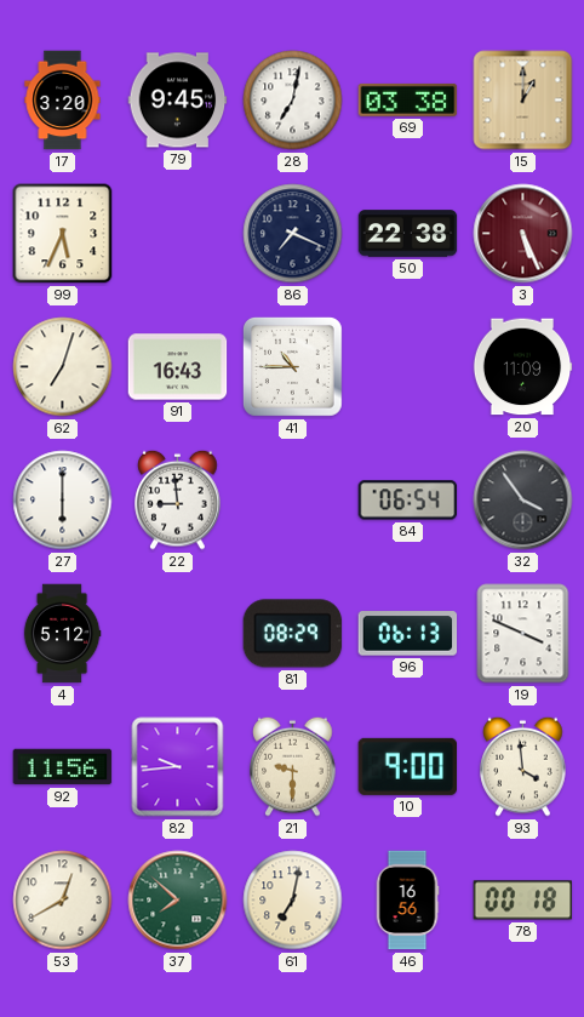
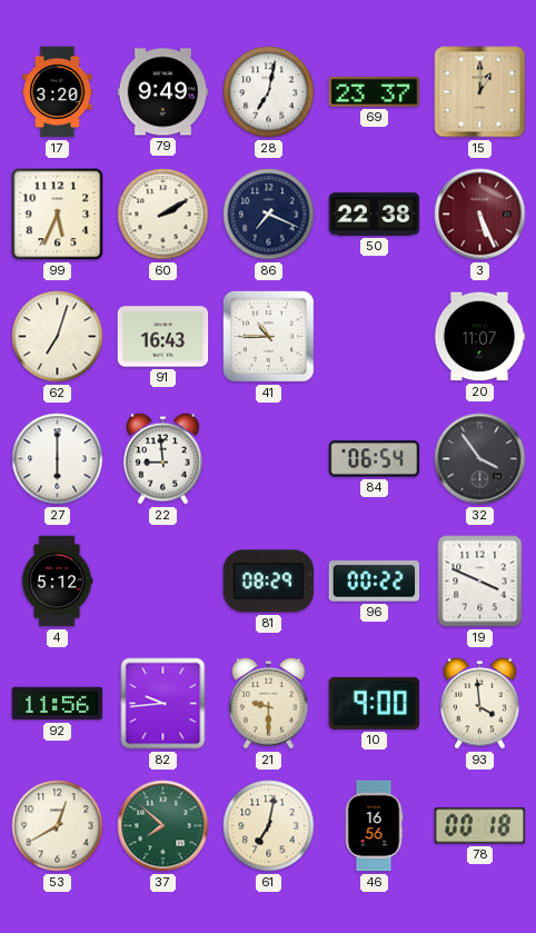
79: 9:45 -> 9:49 (163, 92)
69: 03:38 -> 23:37 (375, 91)
60: none -> 2:10 (163, 215)
20: 11:09 -> 11:07 (479, 337)
96: 06:13 -> 00:22 (375, 582)
